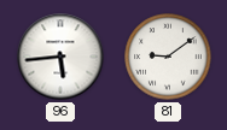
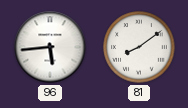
81: 9:09 -> 8:09 (139, 47)
